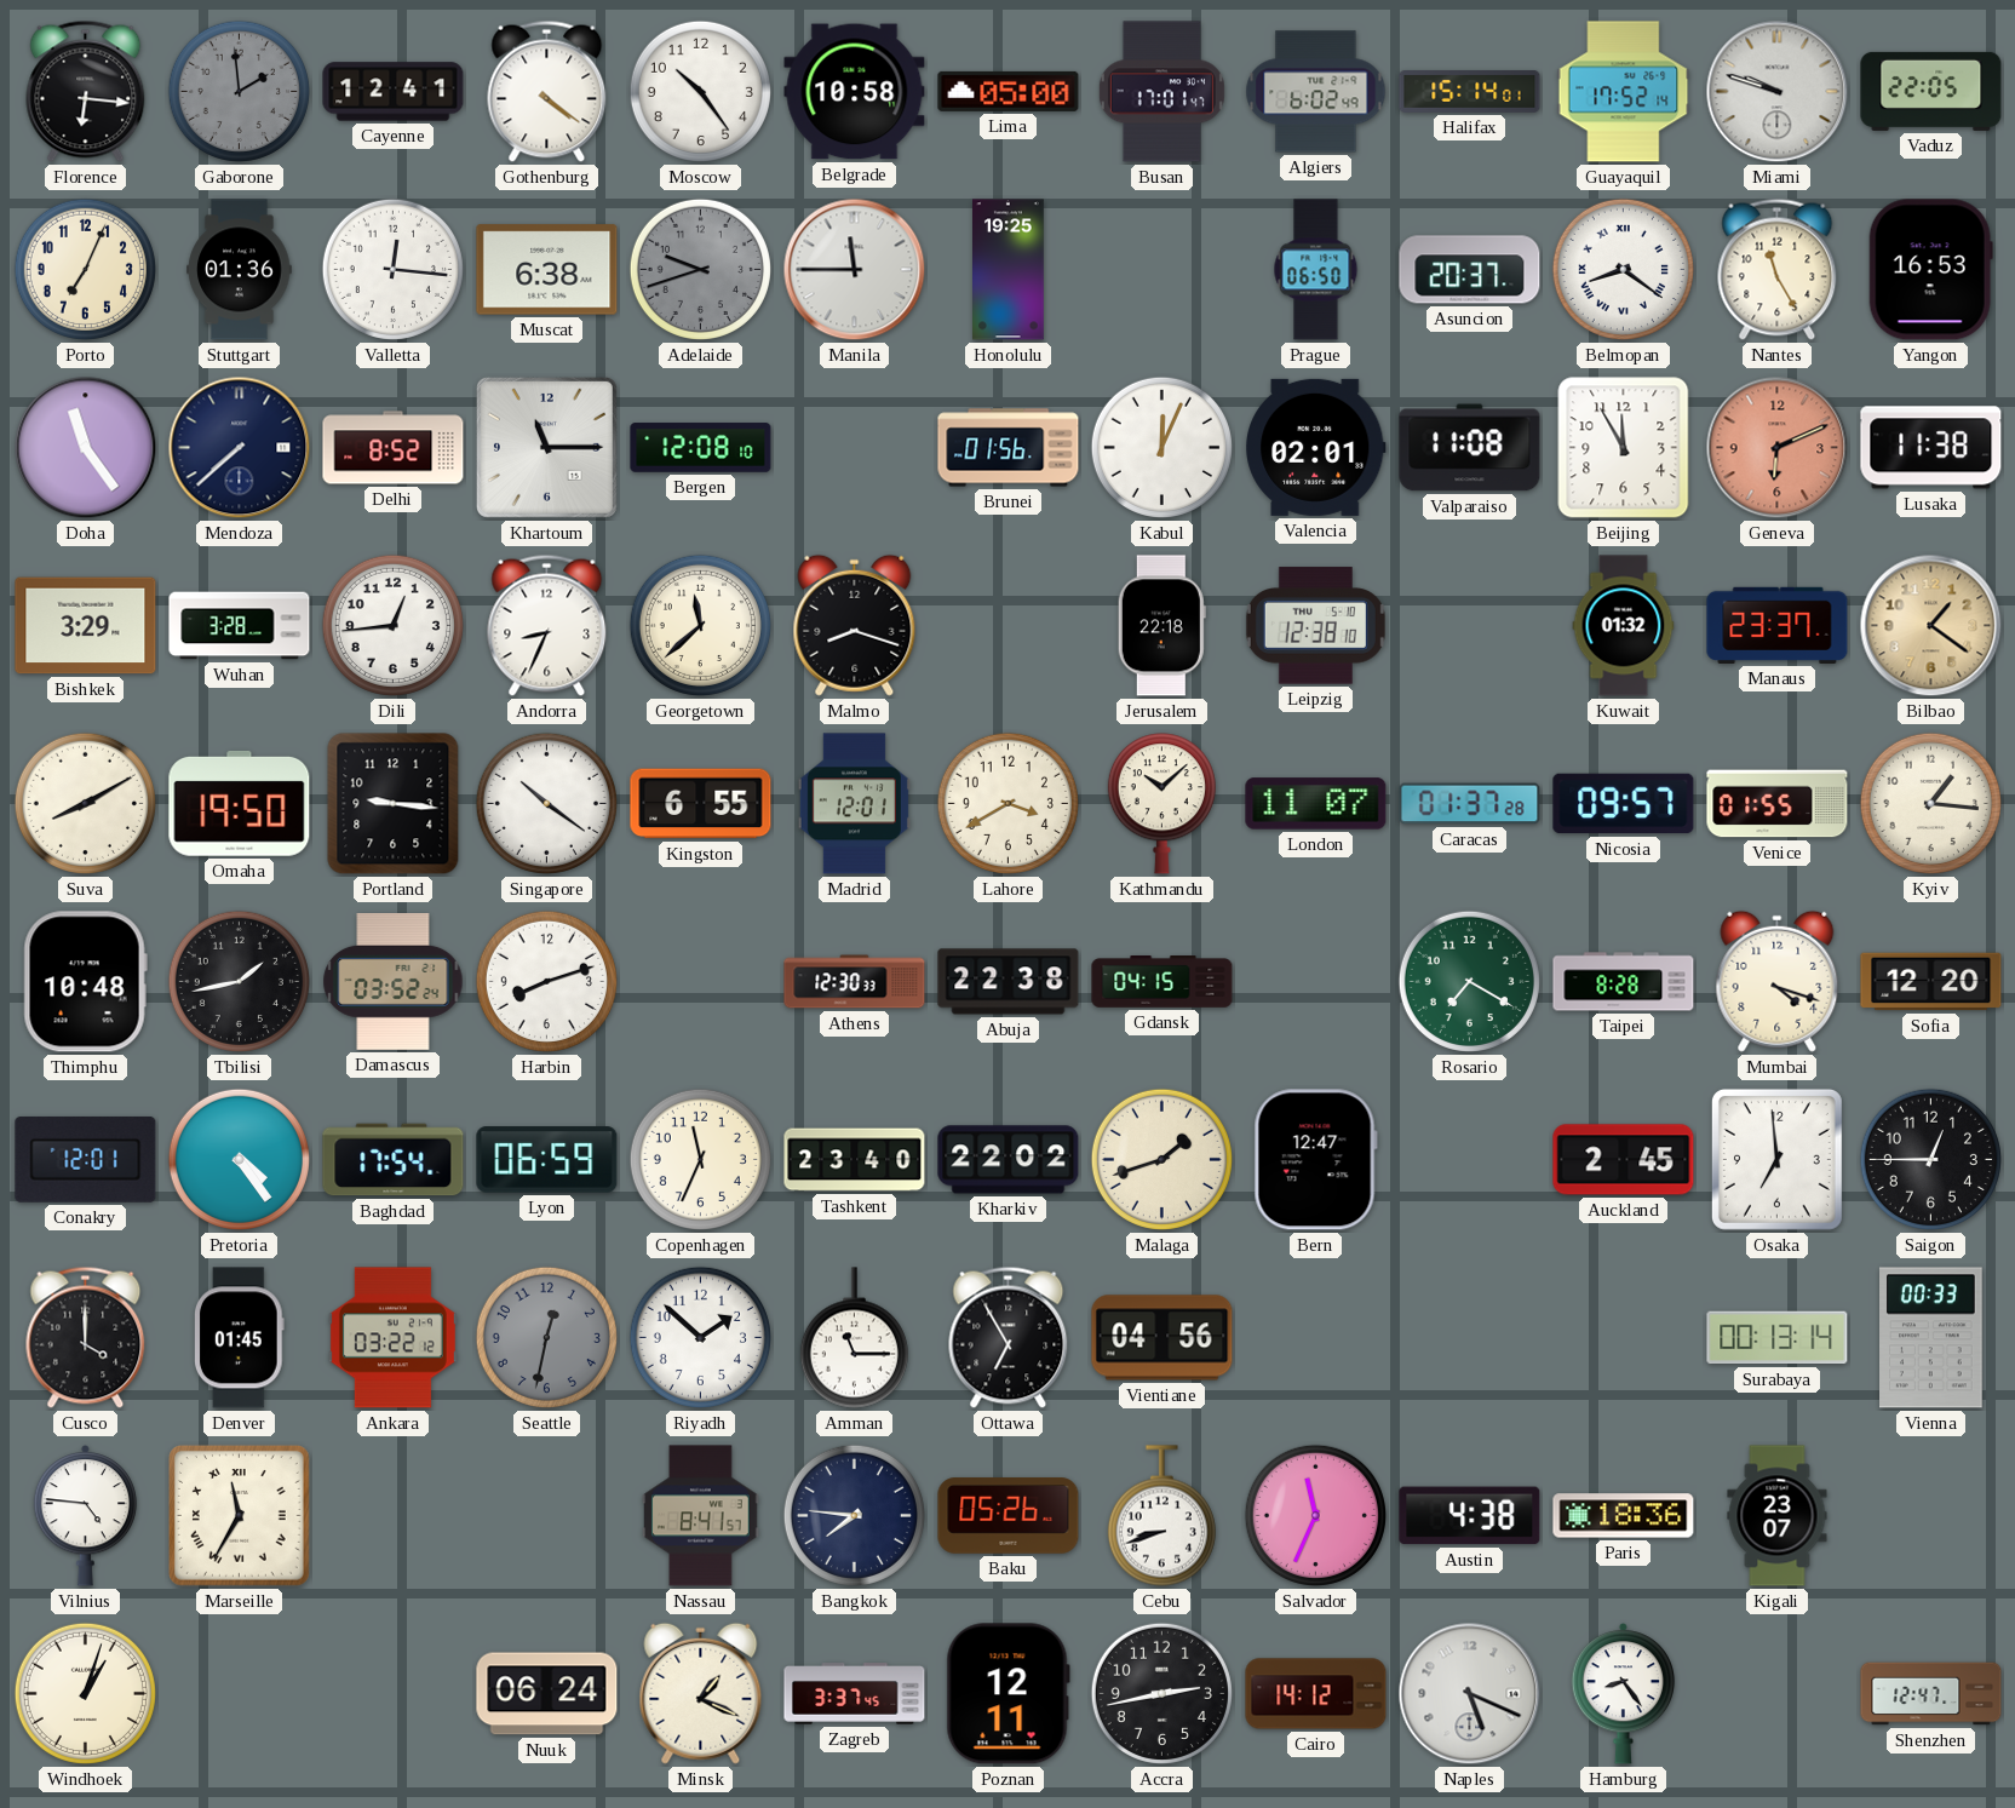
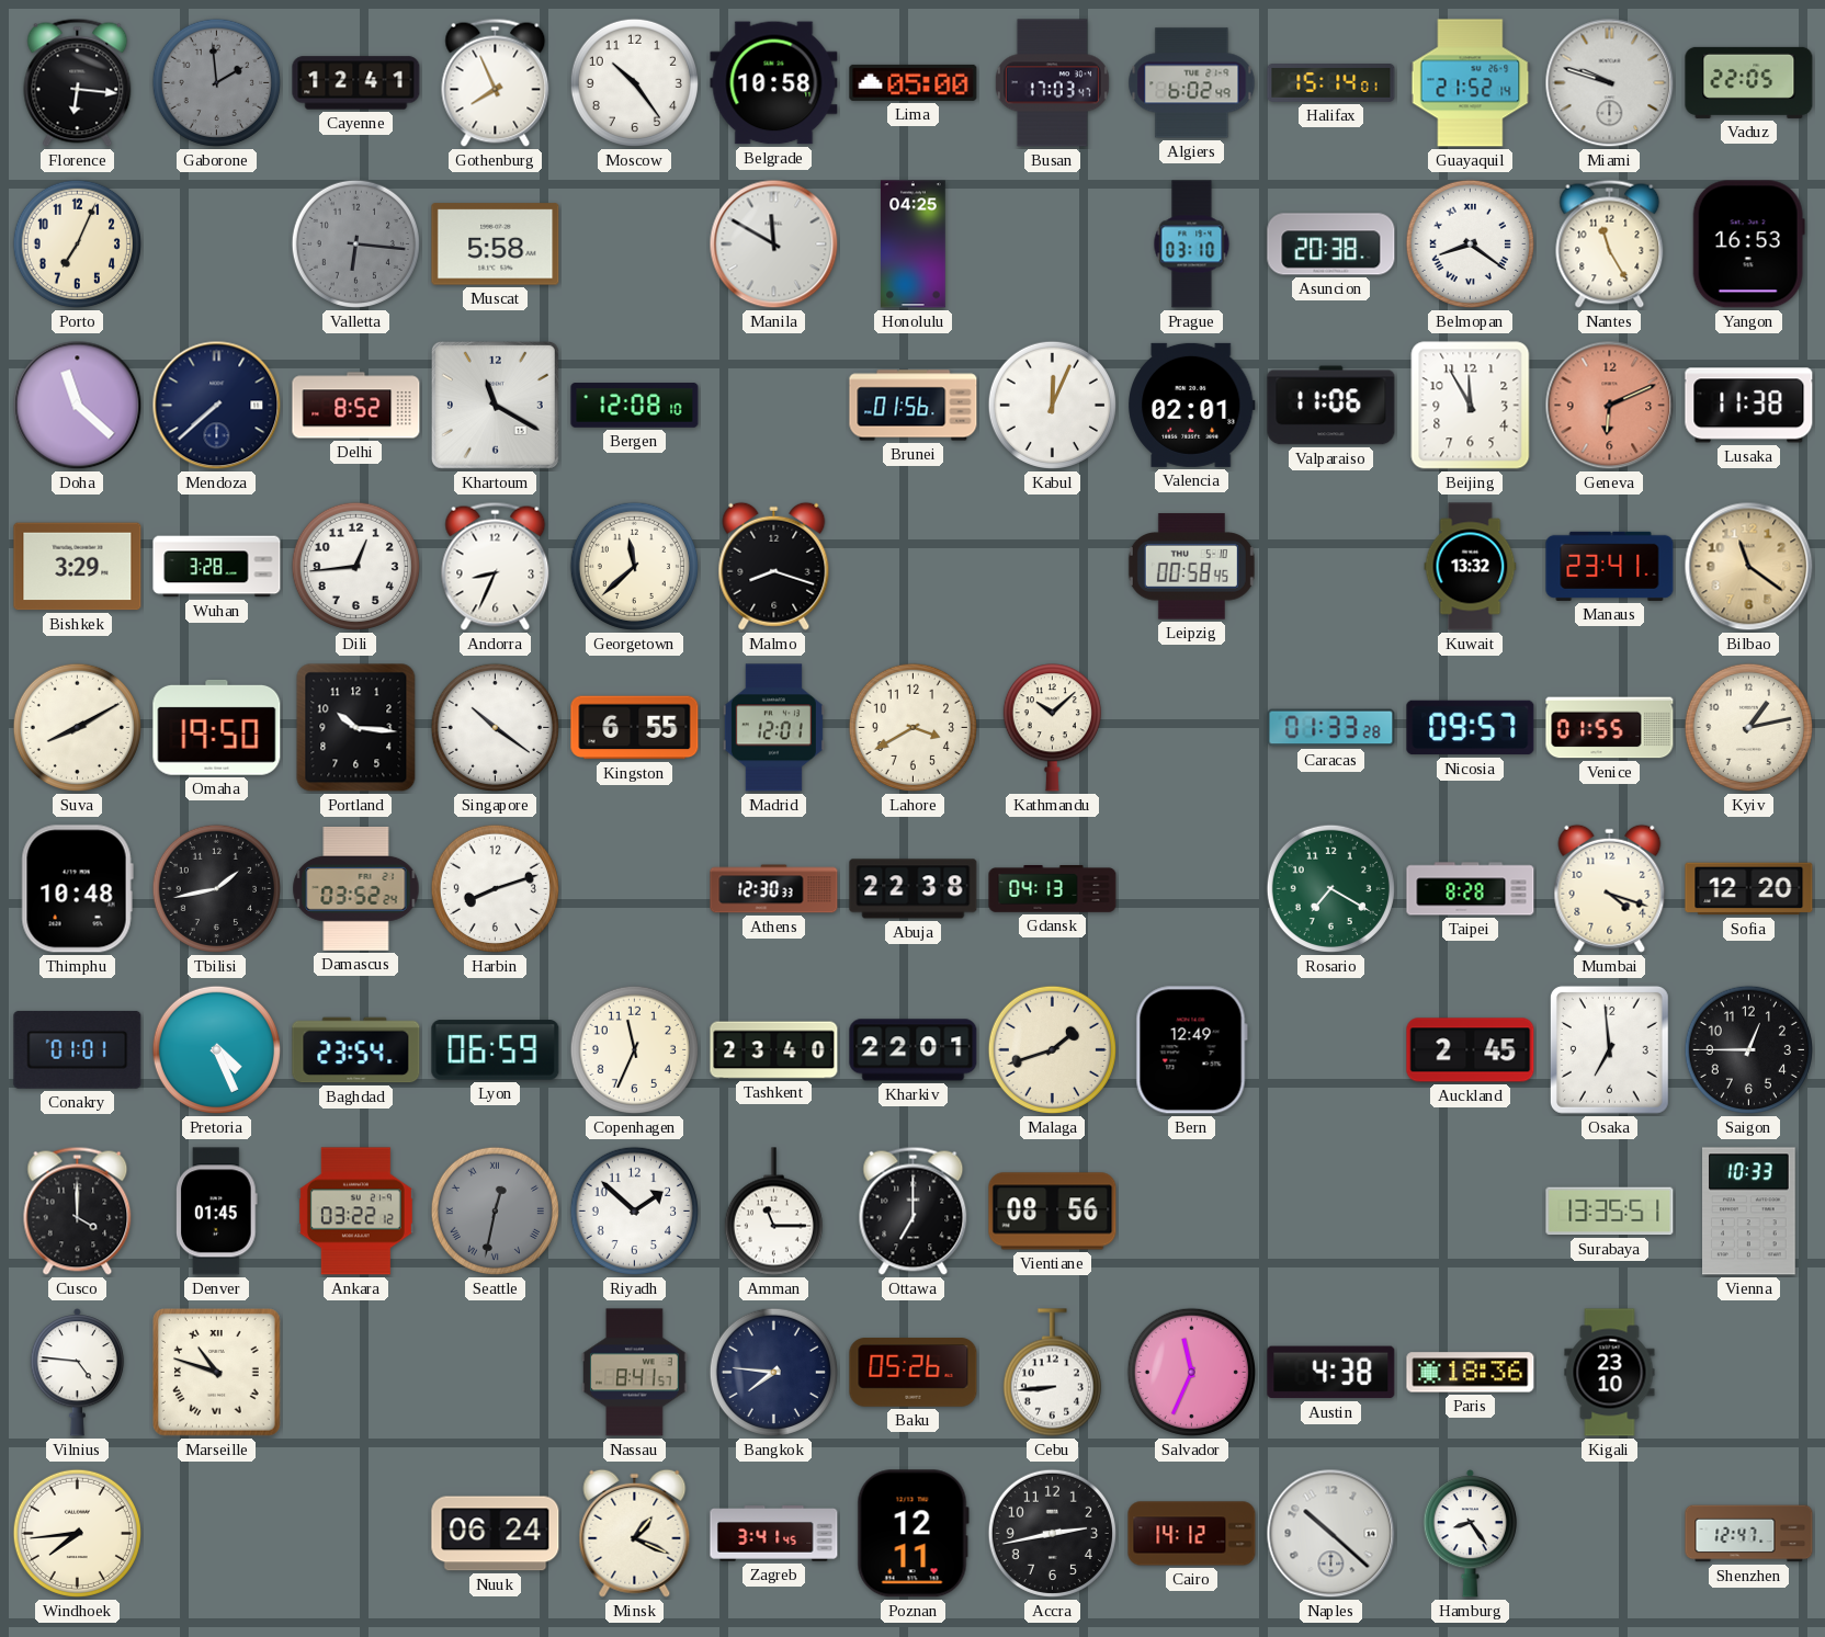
Gothenburg: 4:21 -> 7:56 (496, 82)
Busan: 17:01 -> 17:03 (1052, 83)
Guayaquil: 17:52 -> 21:52 (1471, 83)
Stuttgart: 01:36 -> none (240, 270)
Valletta: 12:16 -> 6:16 (355, 243)
Valletta dial: white -> grey (355, 243)
Muscat: 6:38 -> 5:58 (496, 245)
Adelaide: 9:42 -> none (700, 269)
Manila: 11:45 -> 11:50 (774, 245)
Honolulu: 19:25 -> 04:25 (914, 245)
Prague: 06:50 -> 03:10 (1192, 245)
Asuncion: 20:37 -> 20:38 (1331, 245)
Doha: 11:24 -> 11:22 (78, 406)
Khartoum: 11:15 -> 11:20 (495, 405)
Valparaiso: 11:08 -> 11:06 (1331, 406)
Jerusalem: 22:18 -> none (1161, 626)
Leipzig: 12:38 -> 00:58 (1191, 567)
Kuwait: 01:32 -> 13:32 (1471, 567)
Manaus: 23:37 -> 23:41 (1610, 566)
Bilbao: 1:21 -> 11:21 (1749, 567)
Portland: 9:16 -> 10:16 (356, 728)
London: 11:07 -> none (1316, 804)
Caracas: 01:37 -> 01:33 (1331, 728)
Kyiv: 1:16 -> 1:13 (1748, 727)
Gdansk: 04:15 -> 04:13 (1053, 889)
Conakry: 12:01 -> 01:01 (78, 1049)
Pretoria: 4:24 -> 4:26 (216, 1049)
Baghdad: 17:54 -> 23:54 (356, 1050)
Kharkiv: 22:02 -> 22:01 (914, 1050)
Bern: 12:47 -> 12:49 (1191, 1050)
Seattle numerals: Arabic -> Roman (495, 1210)
Ottawa: 6:55 -> 7:00 (914, 1210)
Vientiane: 04:56 -> 08:56 (1053, 1212)
Surabaya: 00:13 -> 13:35 (1610, 1212)
Vienna: 00:33 -> 10:33 (1749, 1212)
Marseille: 11:35 -> 10:48 (217, 1373)
Cebu: 8:42 -> 8:44 (1052, 1373)
Kigali: 23:07 -> 23:10 (1610, 1373)
Windhoek: 1:03 -> 7:44 (77, 1533)
Zagreb: 3:37 -> 3:41 (774, 1534)
Naples: 5:19 -> 10:22 (1331, 1534)
